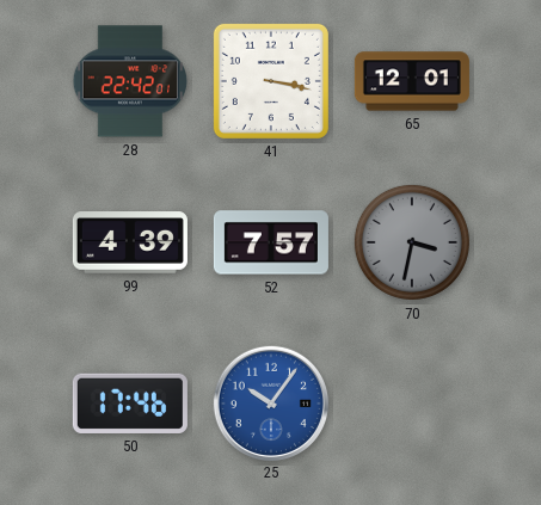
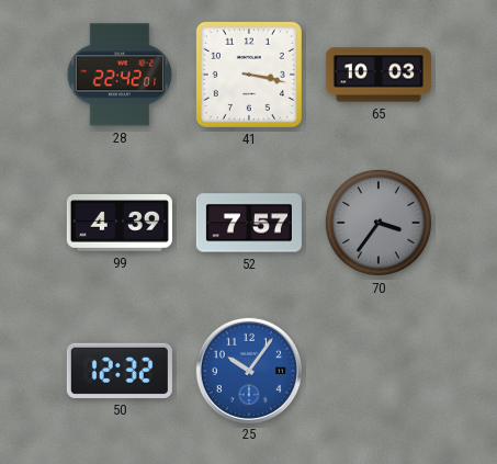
65: 12:01 -> 10:03 (379, 75)
70: 3:32 -> 3:36 (379, 223)
50: 17:46 -> 12:32 (120, 371)
